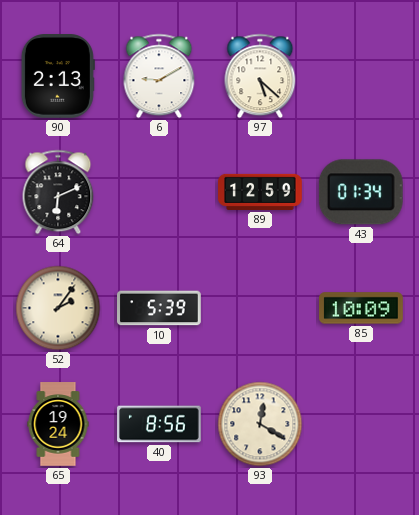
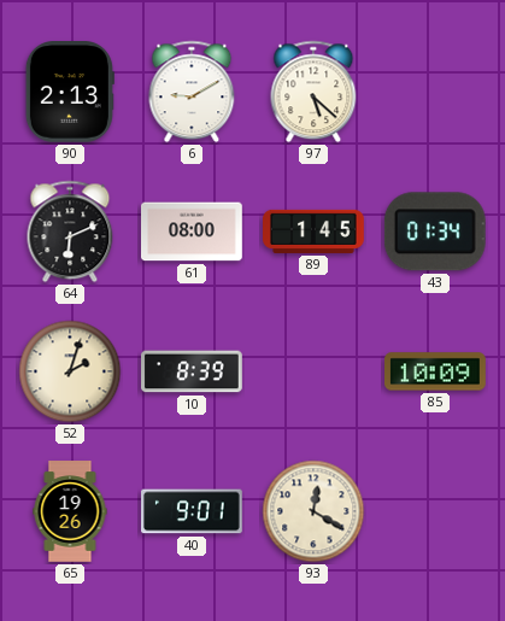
61: none -> 08:00 (193, 232)
89: 12:59 -> 1:45 (313, 232)
52: 2:06 -> 2:03 (70, 371)
10: 5:39 -> 8:39 (192, 371)
65: 19:24 -> 19:26 (70, 511)
40: 8:56 -> 9:01 (192, 511)
